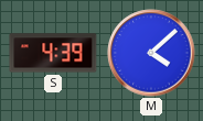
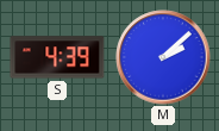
M: 4:08 -> 2:08 (163, 57)
